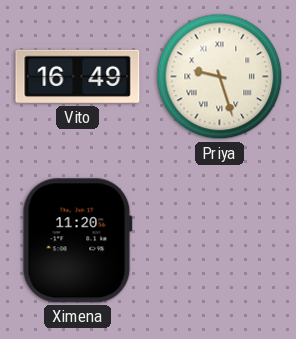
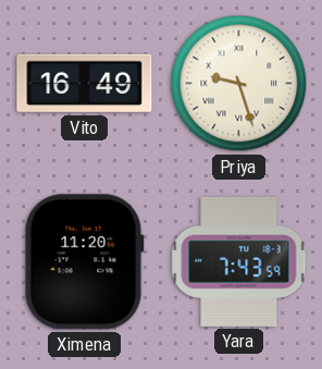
Yara: none -> 7:43 (239, 261)
